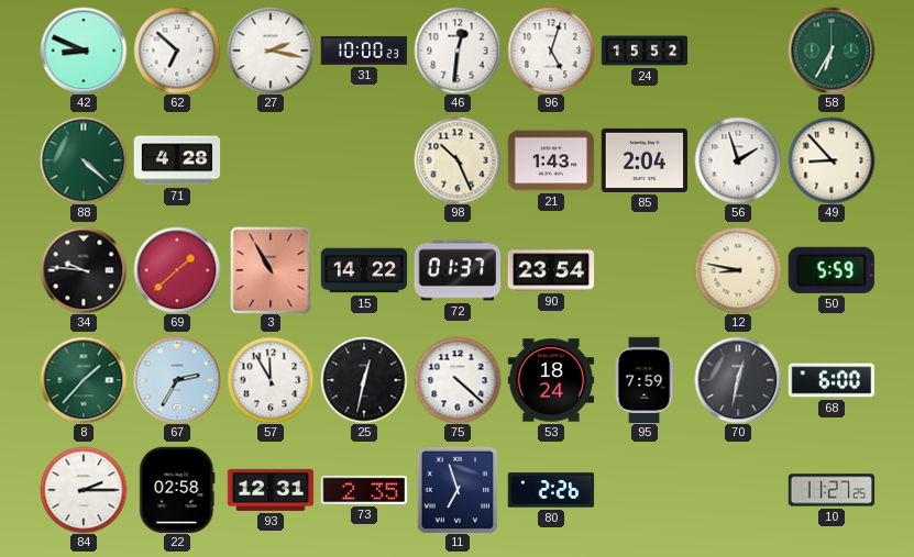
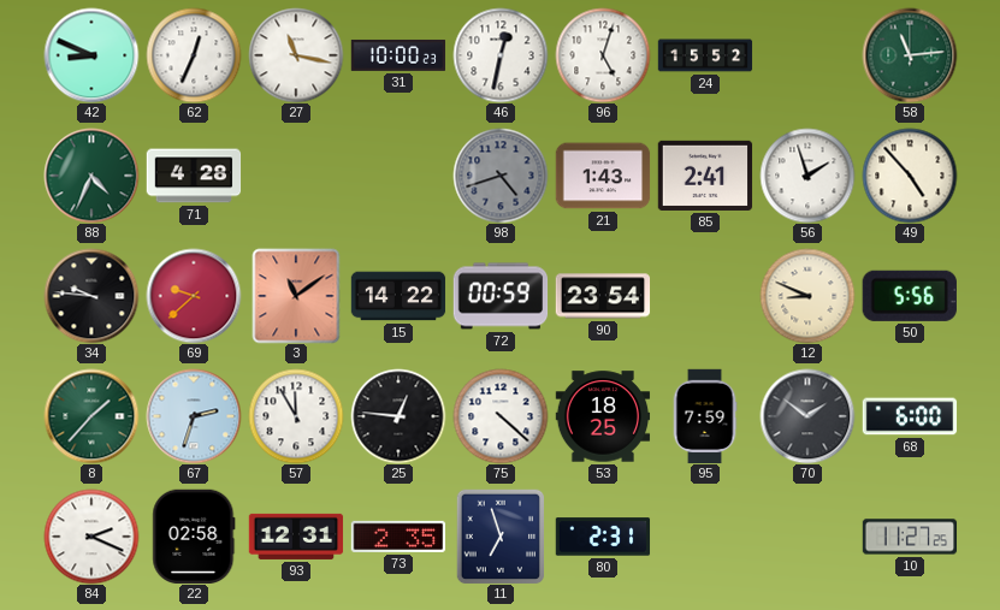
62: 6:52 -> 12:34 (194, 55)
27: 2:17 -> 11:17 (296, 55)
46: 12:31 -> 12:32 (501, 55)
58: 6:35 -> 11:14 (910, 55)
88: 4:22 -> 4:34 (91, 176)
98: 10:26 -> 4:42 (501, 176)
98 dial: cream -> grey (501, 176)
85: 2:04 -> 2:41 (705, 176)
49: 8:53 -> 4:53 (910, 176)
69: 1:38 -> 9:38 (194, 296)
3: 10:55 -> 11:09 (296, 296)
72: 01:37 -> 00:59 (501, 296)
12: 8:47 -> 8:49 (807, 296)
50: 5:59 -> 5:56 (910, 296)
67: 2:35 -> 2:33 (194, 416)
25: 12:32 -> 12:46 (398, 416)
53: 18:24 -> 18:25 (603, 416)
70: 12:32 -> 1:51 (807, 416)
84: 2:15 -> 2:19 (91, 537)
80: 2:26 -> 2:31 (603, 537)
